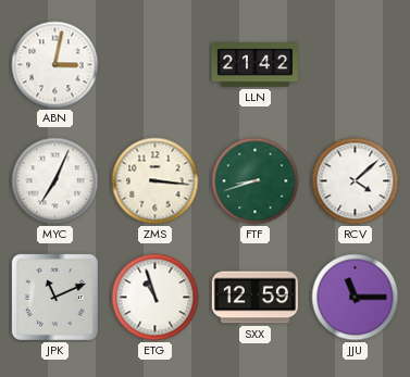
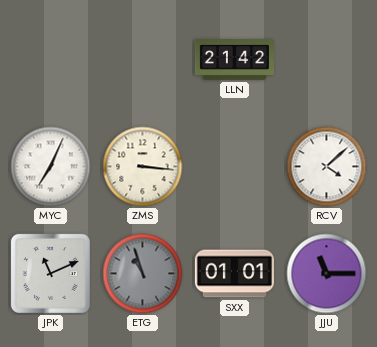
ABN: 3:02 -> none (55, 65)
FTF: 8:42 -> none (256, 181)
ETG dial: white -> grey (143, 274)
SXX: 12:59 -> 01:01 (234, 274)
